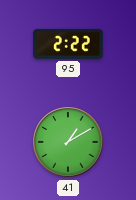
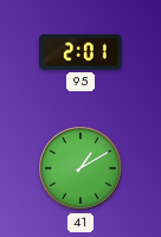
95: 2:22 -> 2:01 (80, 52)
